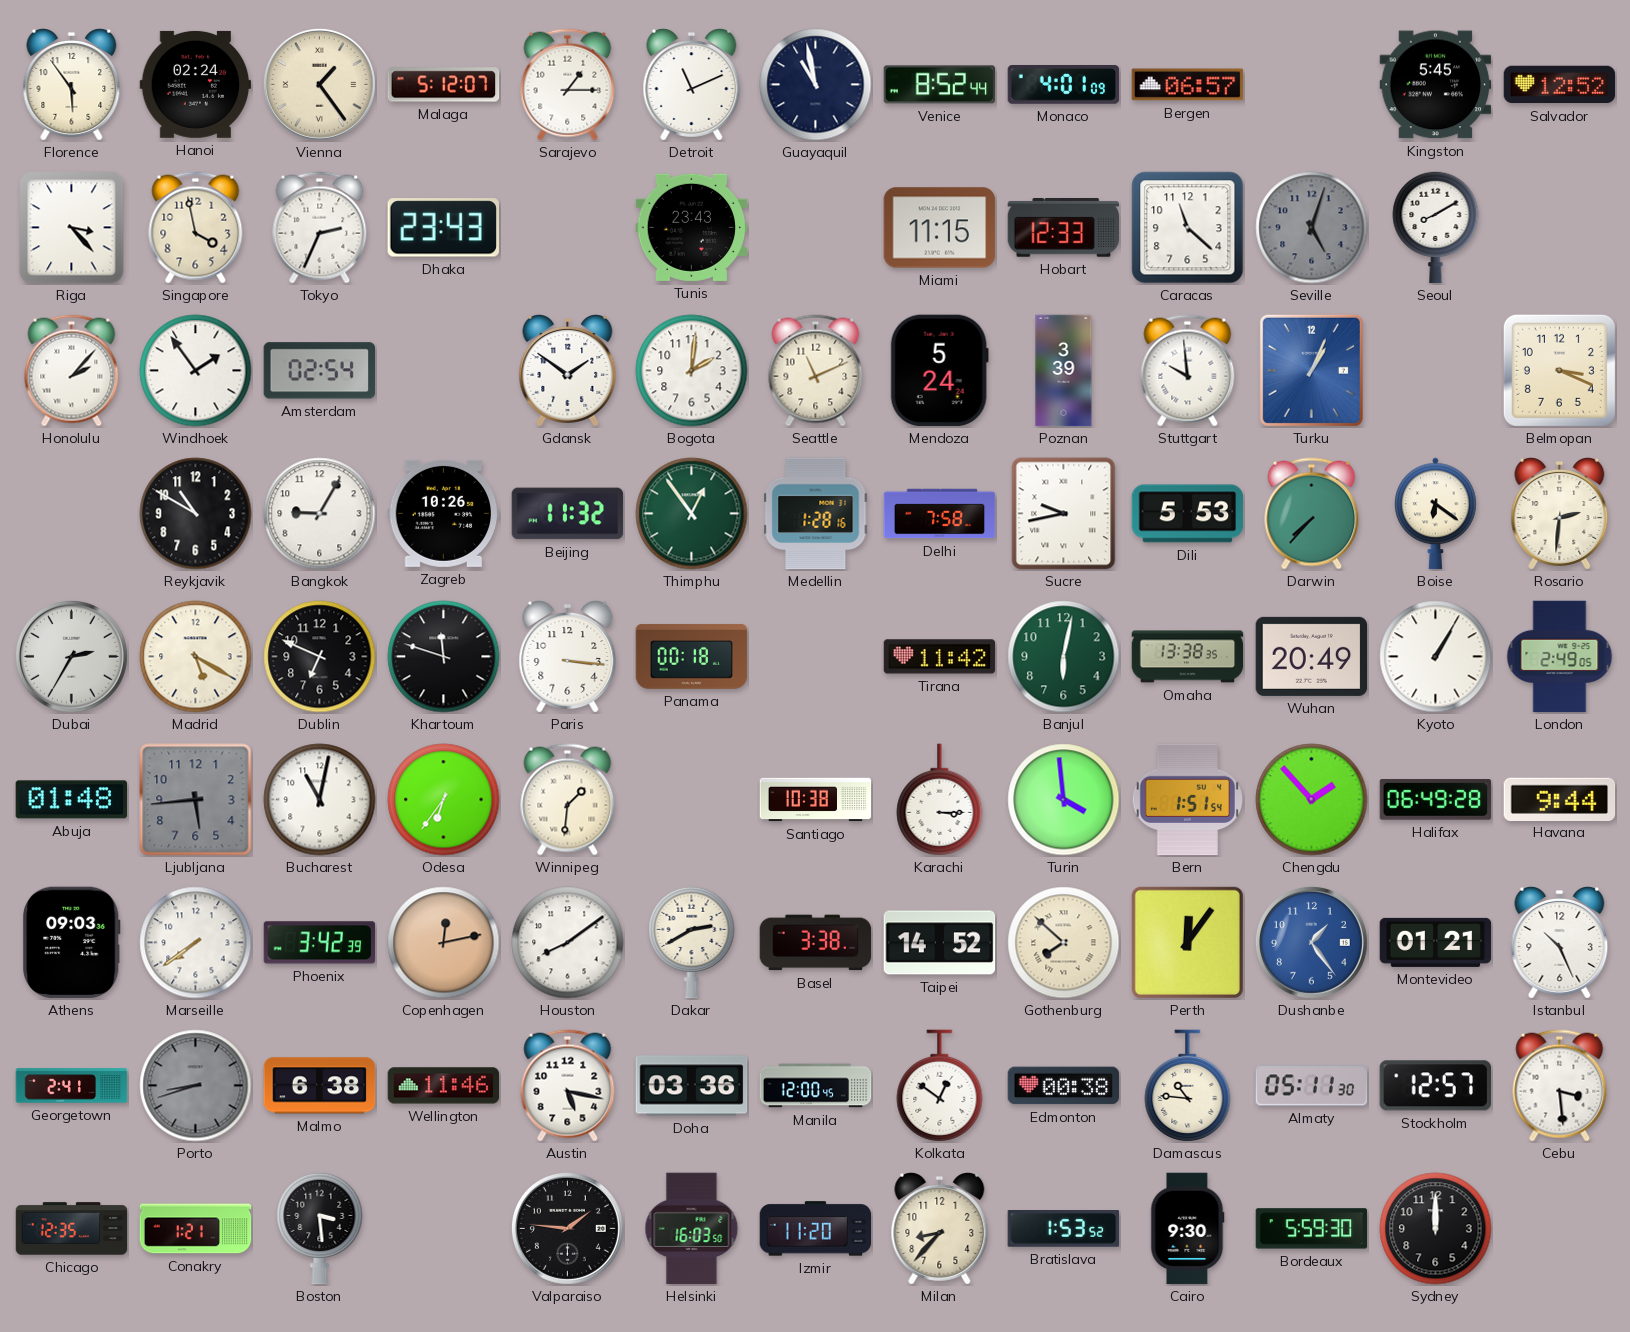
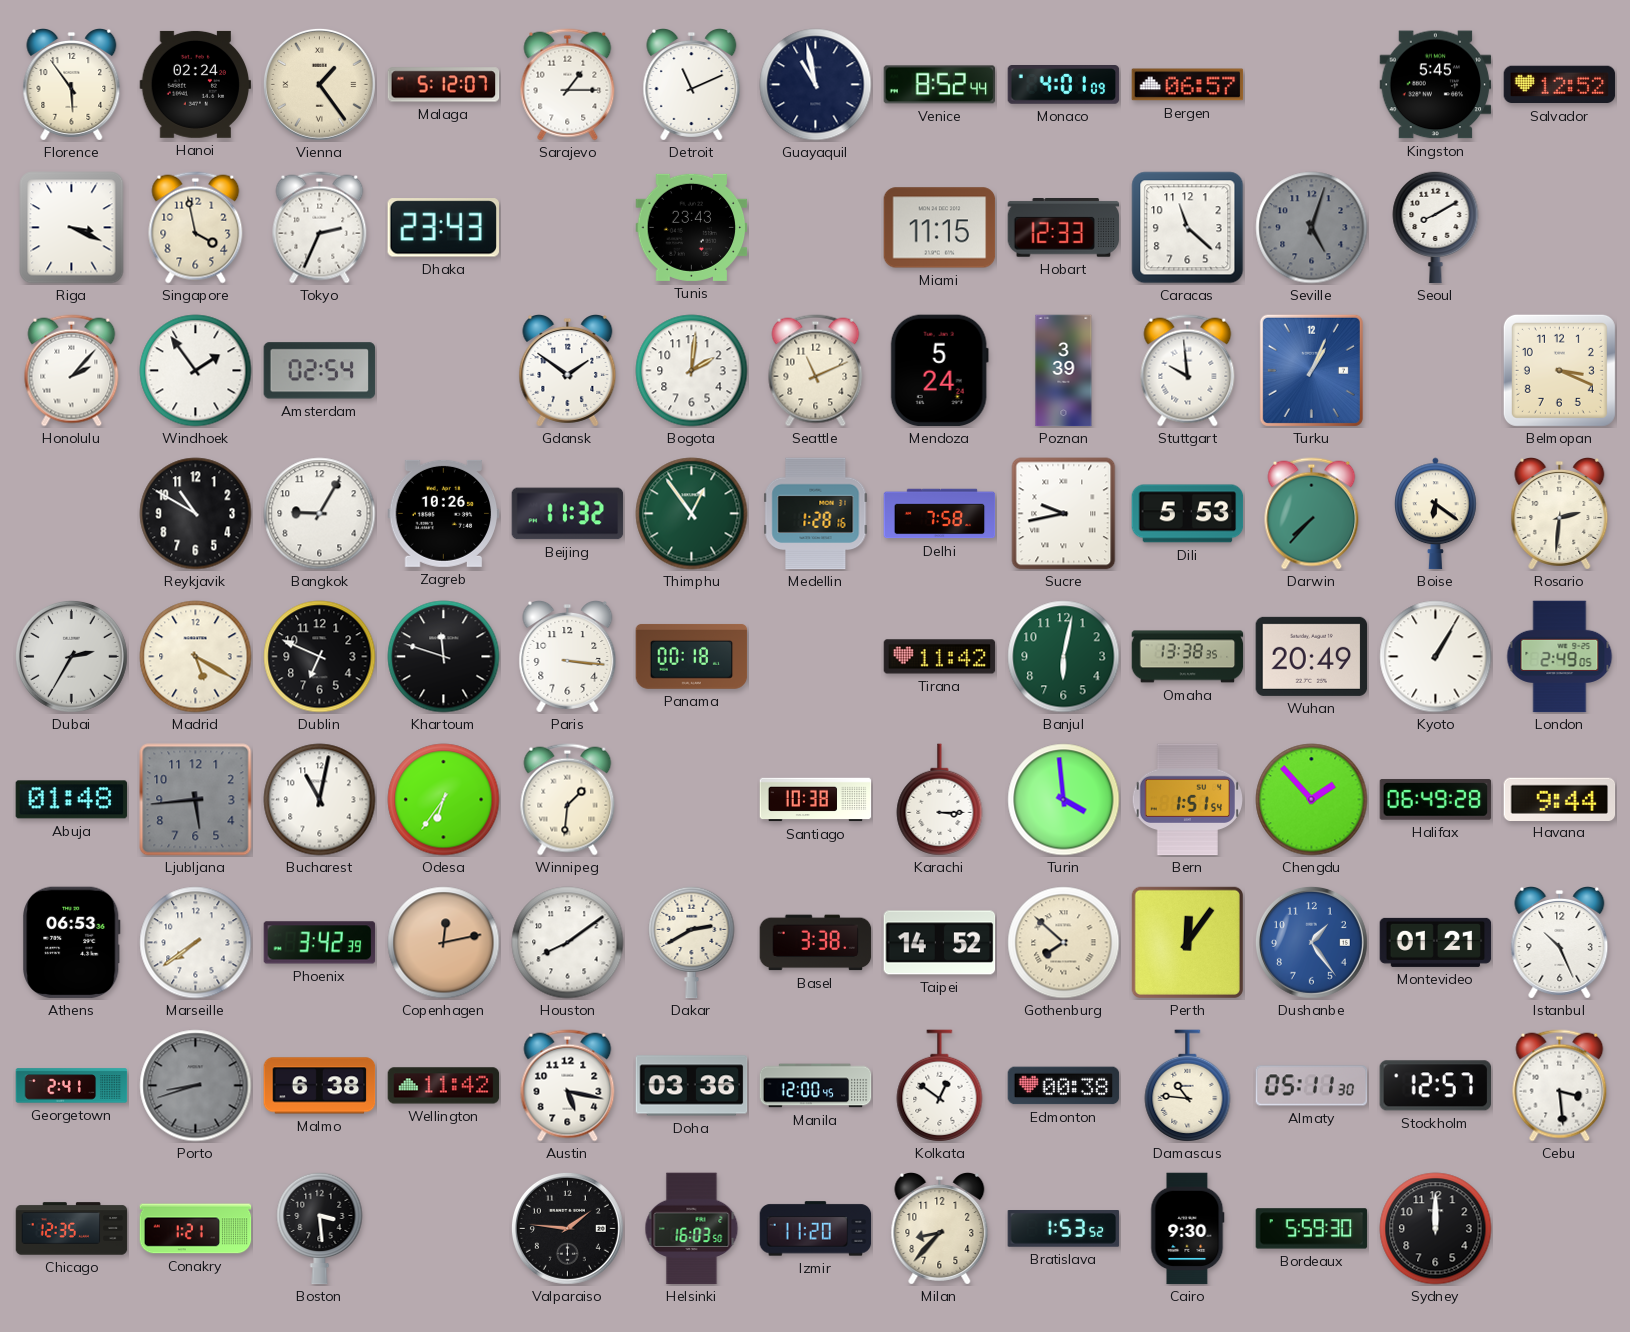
Riga: 3:23 -> 3:19 (72, 228)
Athens: 09:03 -> 06:53 (72, 943)
Wellington: 11:46 -> 11:42 (444, 1086)
